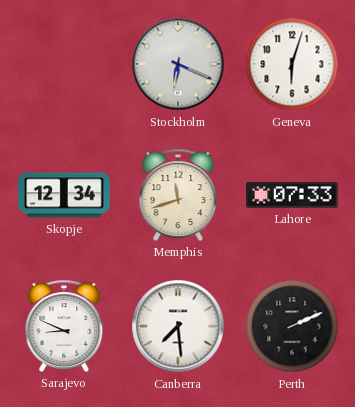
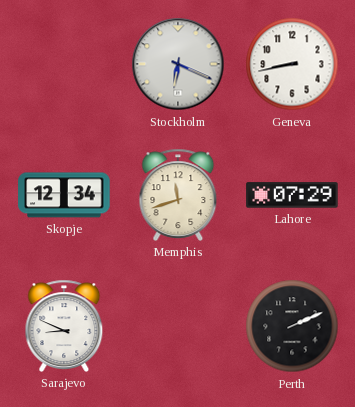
Geneva: 6:03 -> 8:43 (292, 64)
Lahore: 07:33 -> 07:29 (292, 195)
Canberra: 7:29 -> none (178, 326)
